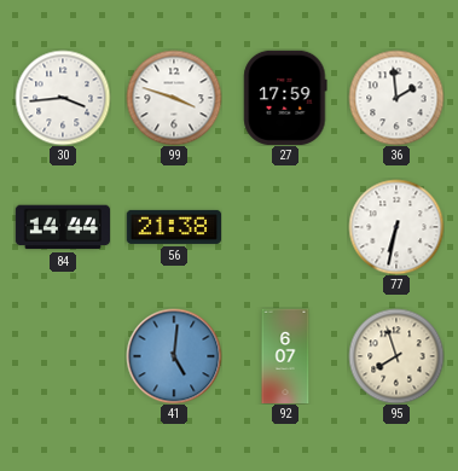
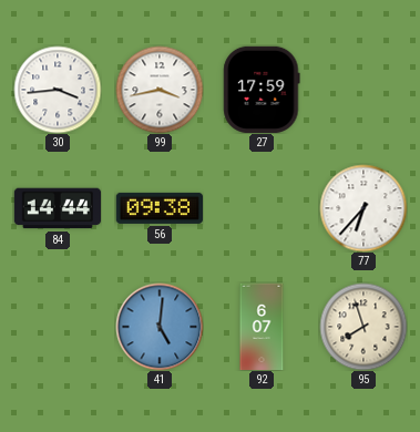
99: 3:48 -> 3:43 (160, 90)
36: 1:59 -> none (396, 98)
56: 21:38 -> 09:38 (158, 208)
77: 6:32 -> 6:37 (363, 208)
